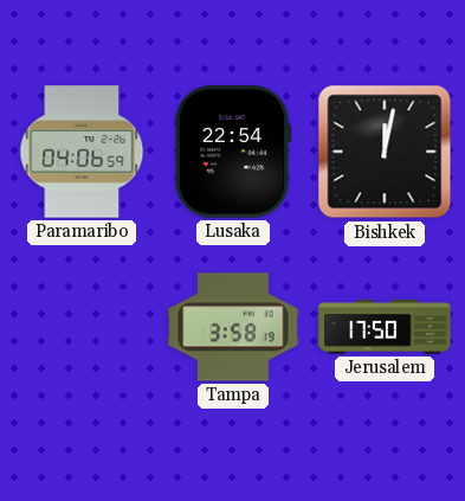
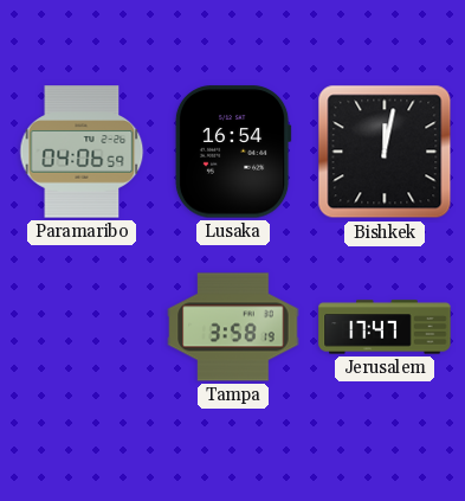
Lusaka: 22:54 -> 16:54 (233, 152)
Jerusalem: 17:50 -> 17:47 (385, 327)
